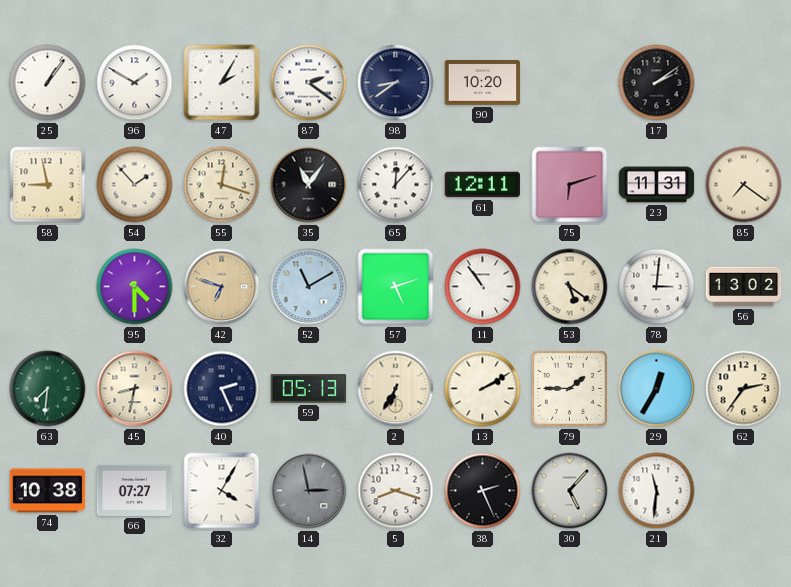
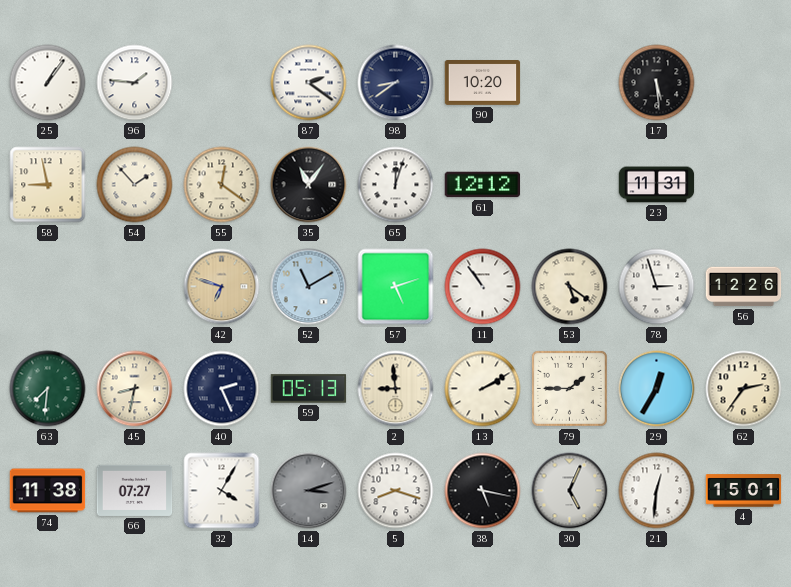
96: 1:50 -> 1:46 (135, 83)
47: 2:05 -> none (222, 83)
17: 2:09 -> 5:29 (657, 83)
55: 12:18 -> 12:21 (222, 185)
65: 12:07 -> 12:03 (396, 185)
61: 12:11 -> 12:12 (483, 185)
75: 6:12 -> none (570, 185)
85: 7:21 -> none (744, 185)
95: 4:30 -> none (135, 287)
78: 3:01 -> 2:57 (657, 287)
56: 13:02 -> 12:26 (744, 287)
2: 6:35 -> 8:59 (396, 389)
74: 10:38 -> 11:38 (48, 491)
14: 2:58 -> 3:12 (309, 491)
38: 2:26 -> 5:17 (483, 491)
30: 5:07 -> 5:04 (570, 491)
21: 11:31 -> 12:31 (657, 491)
4: none -> 15:01 (744, 491)
